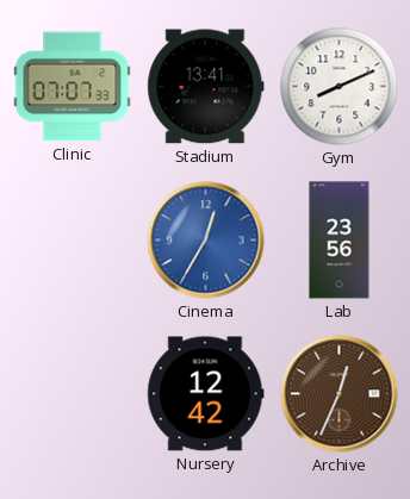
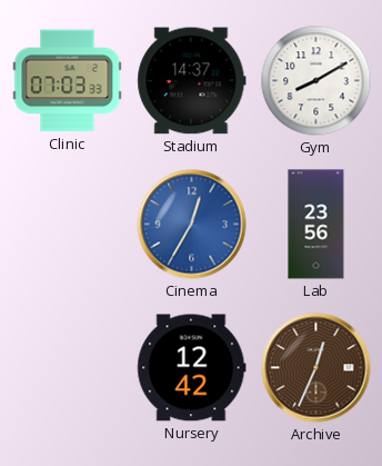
Clinic: 07:07 -> 07:03 (68, 81)
Stadium: 13:41 -> 14:37 (192, 81)
Gym: 8:11 -> 8:10 (316, 81)
